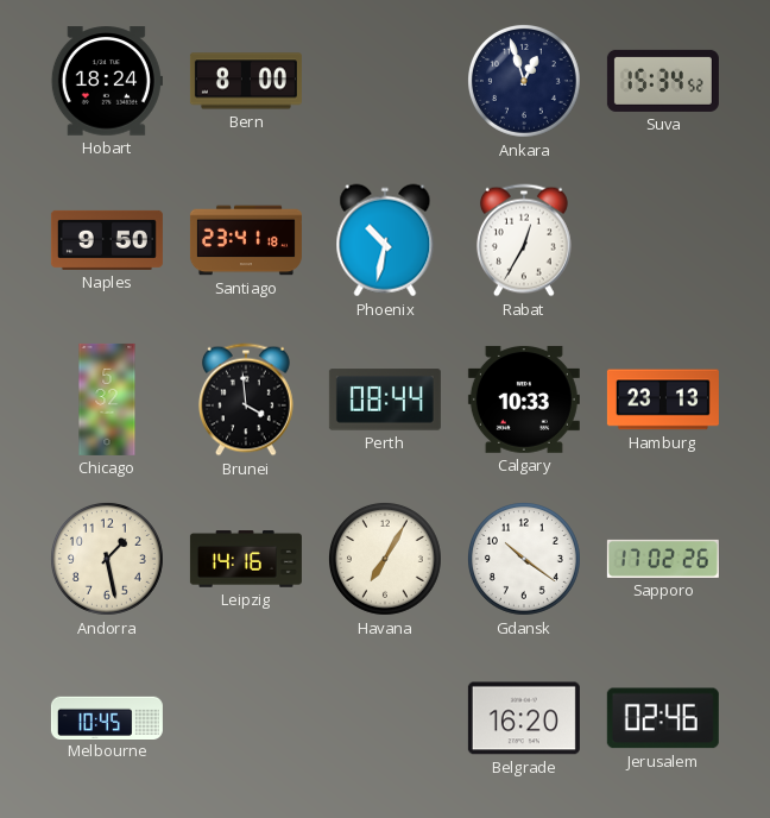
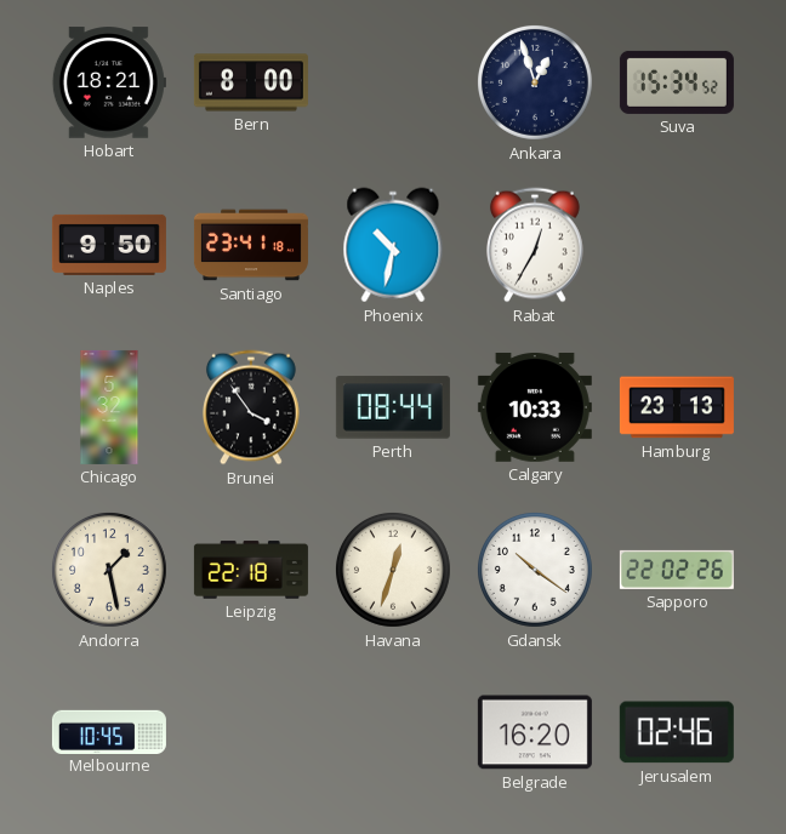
Hobart: 18:24 -> 18:21 (109, 82)
Brunei: 3:59 -> 3:54 (251, 407)
Leipzig: 14:16 -> 22:18 (251, 570)
Havana: 7:05 -> 12:33 (393, 570)
Sapporo: 17:02 -> 22:02 (677, 570)
